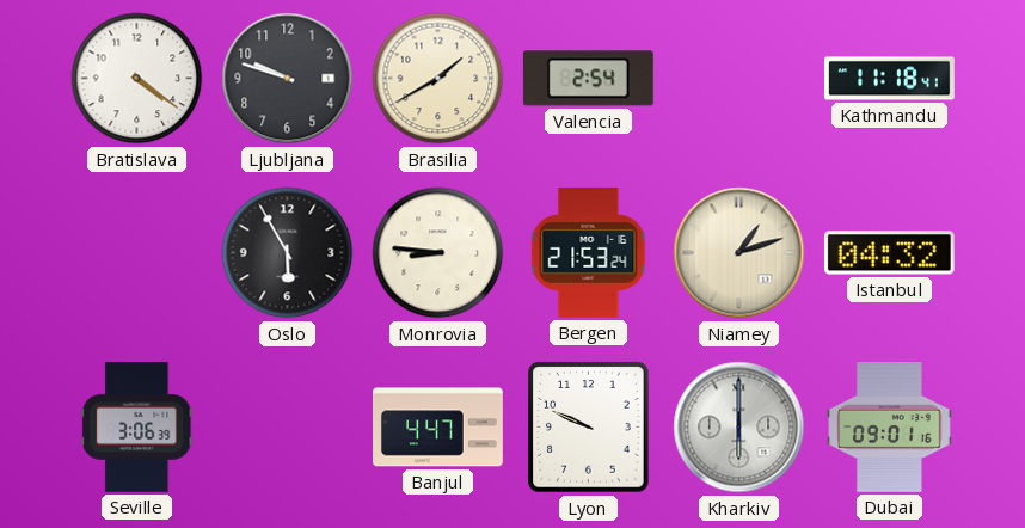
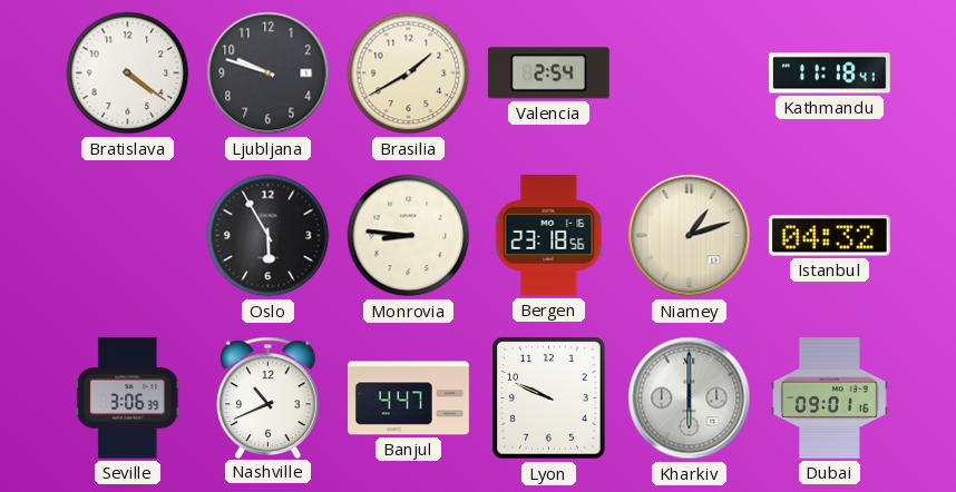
Bergen: 21:53 -> 23:18 (549, 235)
Nashville: none -> 10:41 (269, 397)
